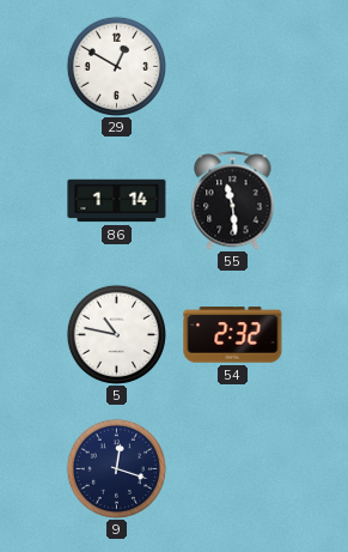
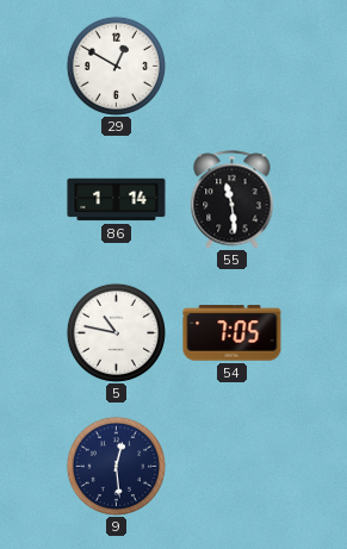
54: 2:32 -> 7:05 (233, 333)
9: 12:18 -> 12:29 (116, 466)
